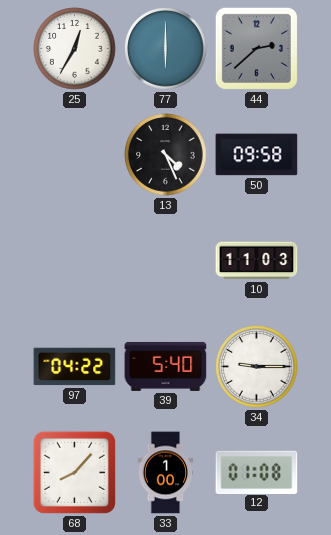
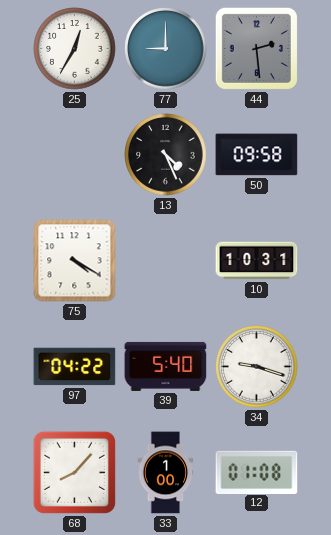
77: 6:00 -> 9:00 (166, 49)
44: 2:38 -> 2:29 (256, 48)
75: none -> 4:20 (75, 261)
10: 11:03 -> 10:31 (257, 261)
34: 9:15 -> 9:18 (257, 367)
